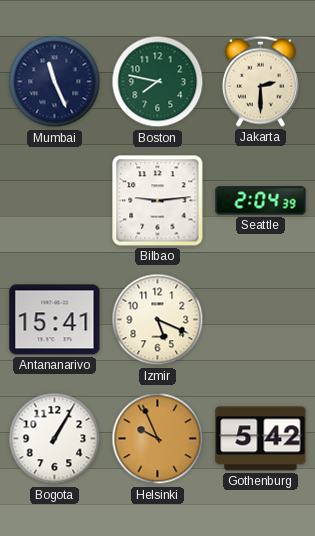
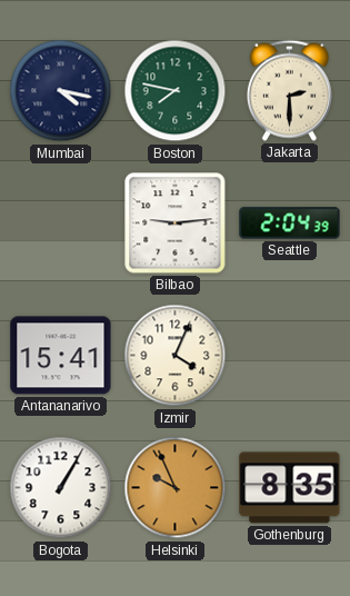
Mumbai: 11:26 -> 4:17 (61, 91)
Izmir: 5:19 -> 4:04 (176, 356)
Gothenburg: 5:42 -> 8:35 (290, 488)
